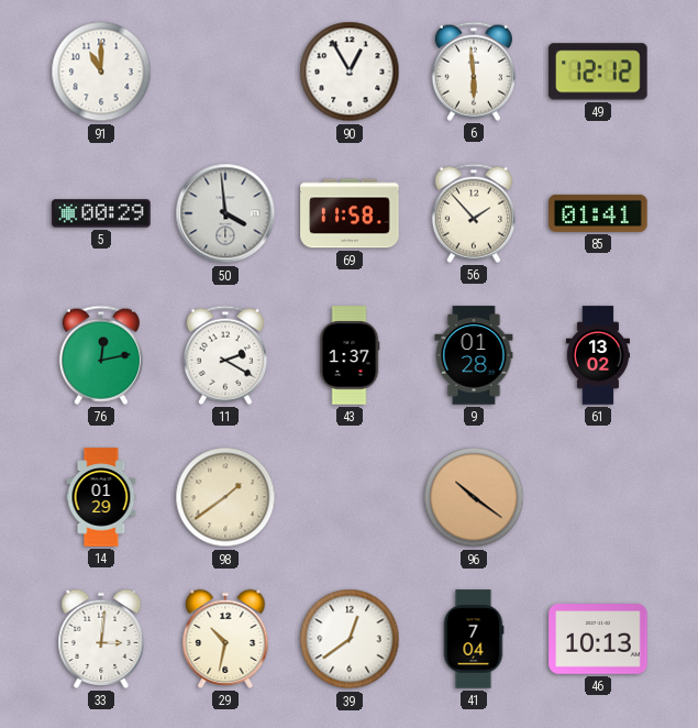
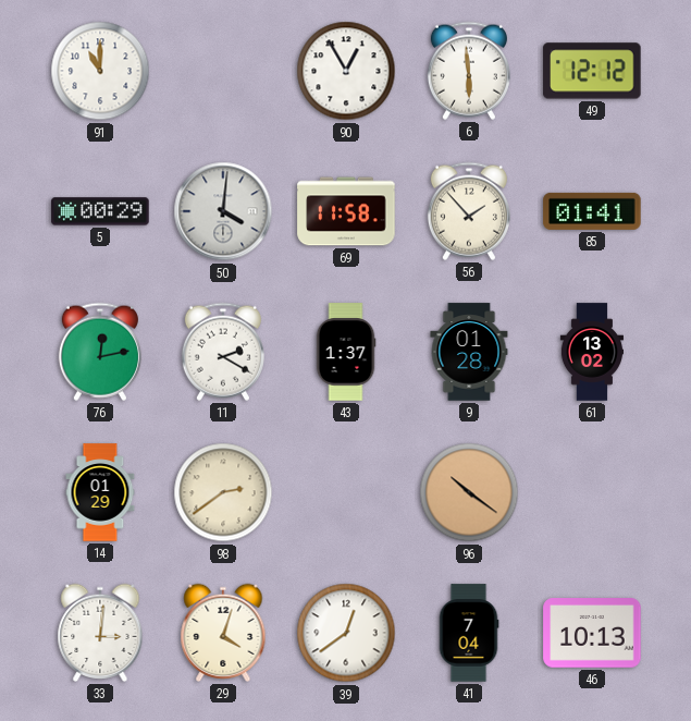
50: 3:59 -> 4:01 (223, 211)
98: 1:39 -> 2:39 (223, 492)
29: 10:32 -> 4:03 (223, 633)
